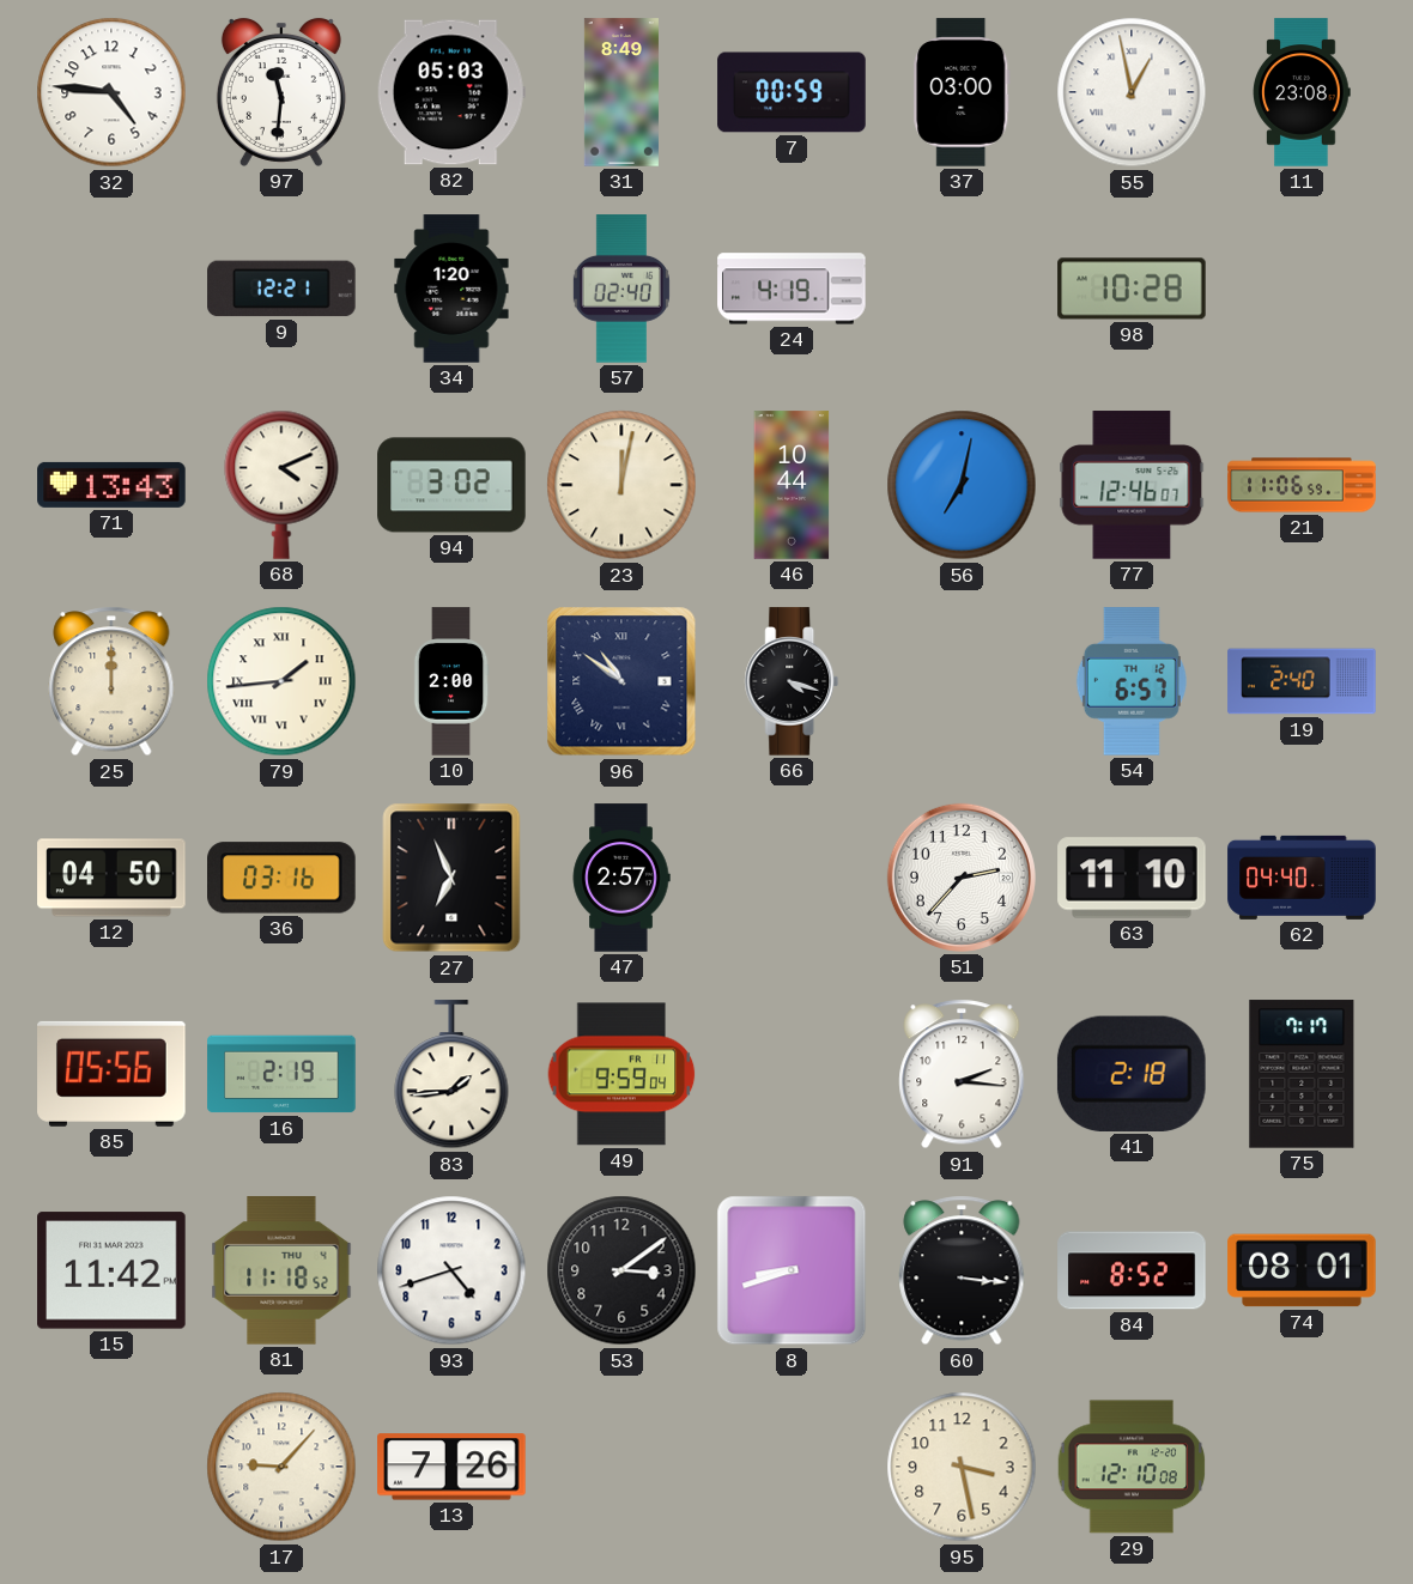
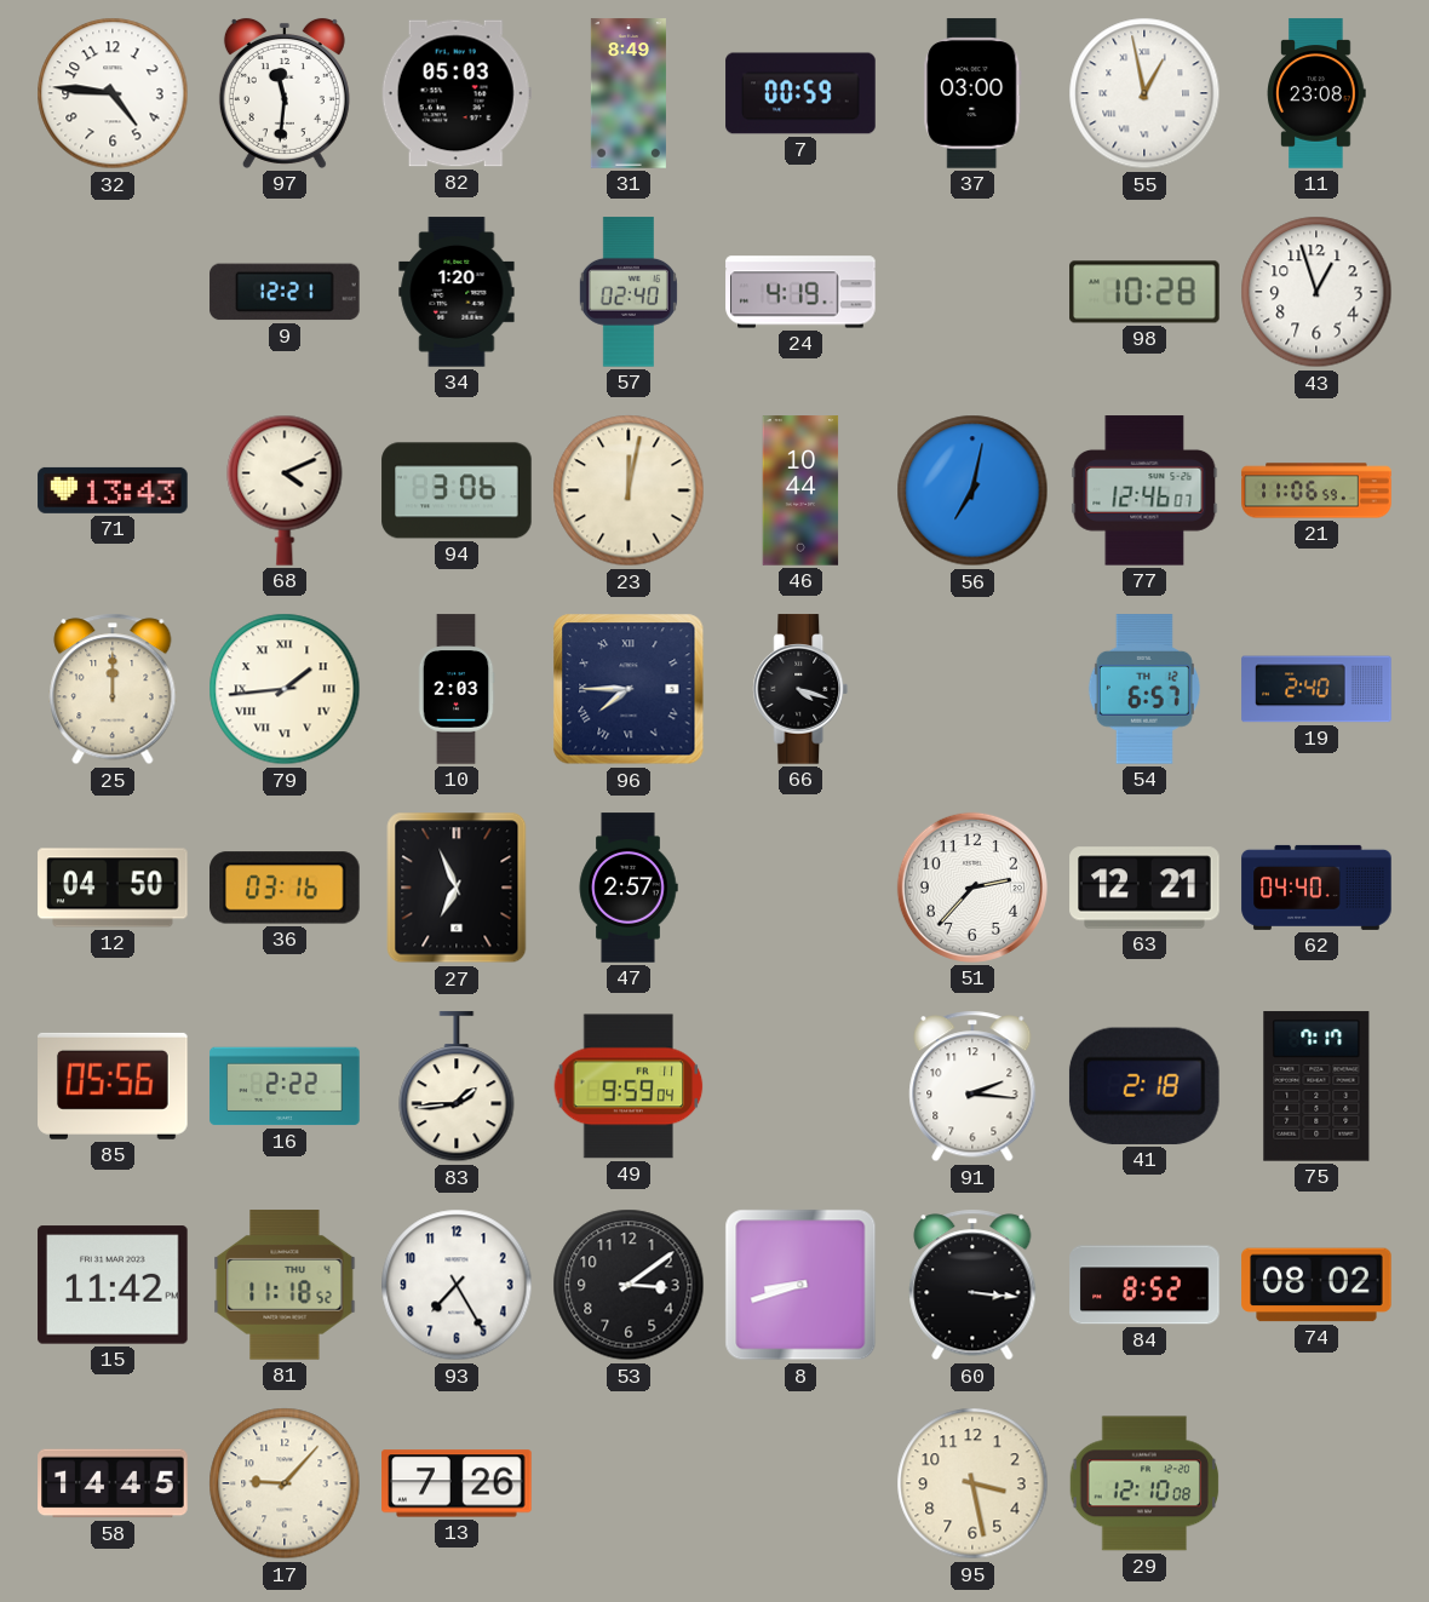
43: none -> 12:57 (1316, 292)
94: 3:02 -> 3:06 (457, 490)
10: 2:00 -> 2:03 (457, 689)
96: 10:51 -> 7:45 (629, 689)
63: 11:10 -> 12:21 (1144, 888)
16: 2:19 -> 2:22 (285, 1086)
93: 4:42 -> 7:25 (457, 1285)
74: 08:01 -> 08:02 (1316, 1285)
58: none -> 14:45 (113, 1483)
